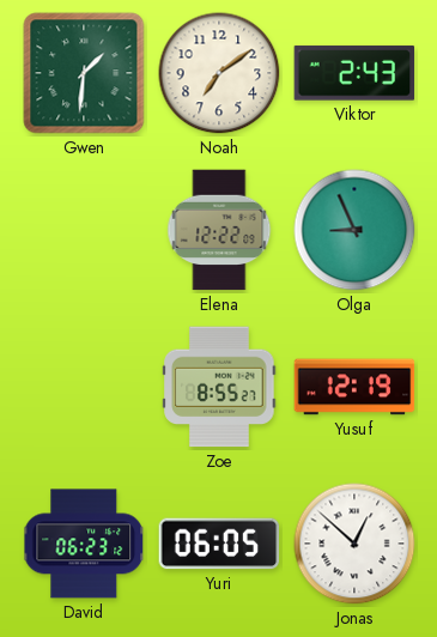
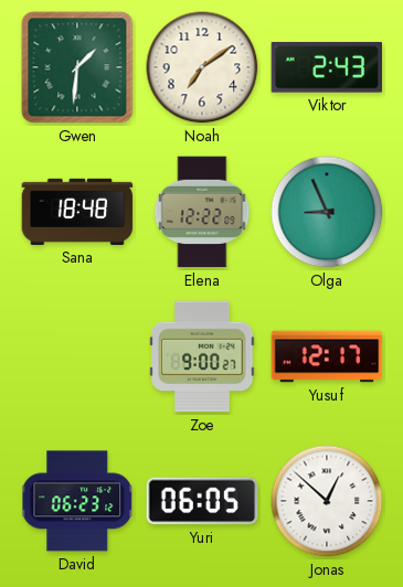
Sana: none -> 18:48 (77, 212)
Zoe: 8:55 -> 9:00 (202, 356)
Yusuf: 12:19 -> 12:17 (327, 356)
